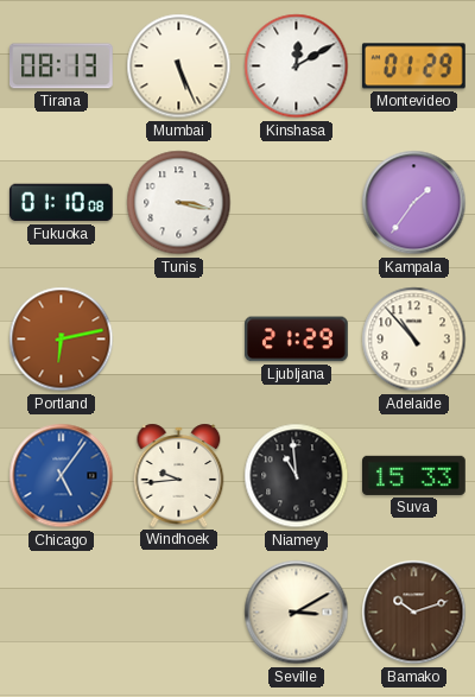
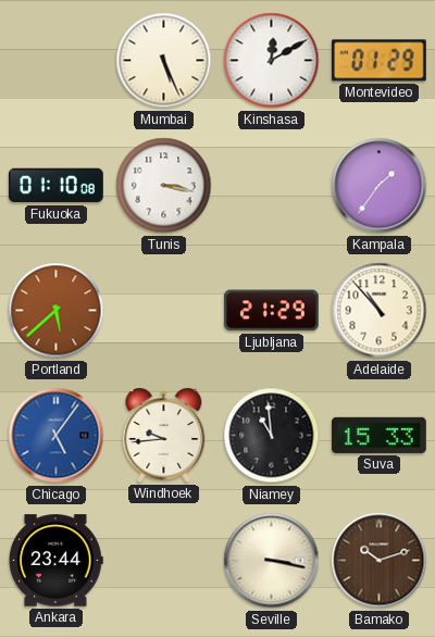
Tirana: 08:13 -> none (62, 66)
Portland: 6:13 -> 5:38 (57, 311)
Ankara: none -> 23:44 (57, 561)
Seville: 3:10 -> 3:17 (272, 561)
